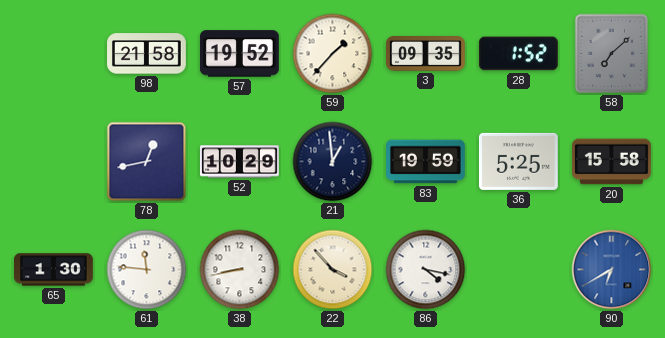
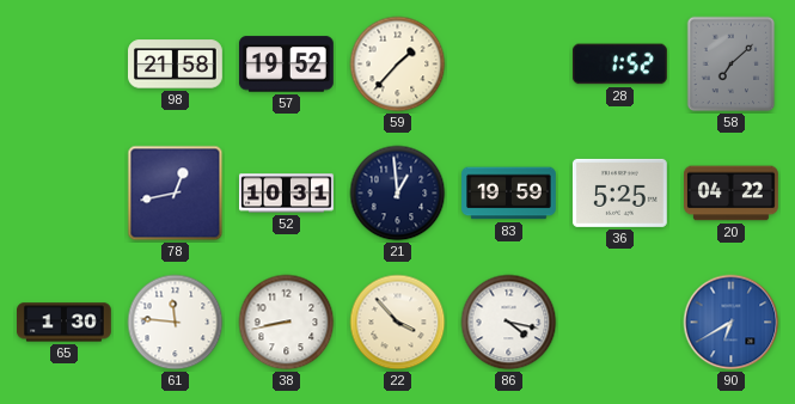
3: 09:35 -> none (426, 54)
52: 10:29 -> 10:31 (287, 194)
20: 15:58 -> 04:22 (732, 194)
